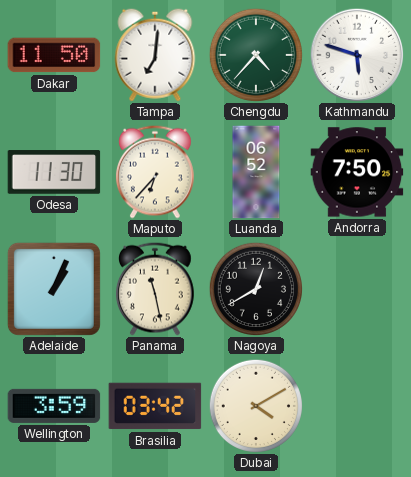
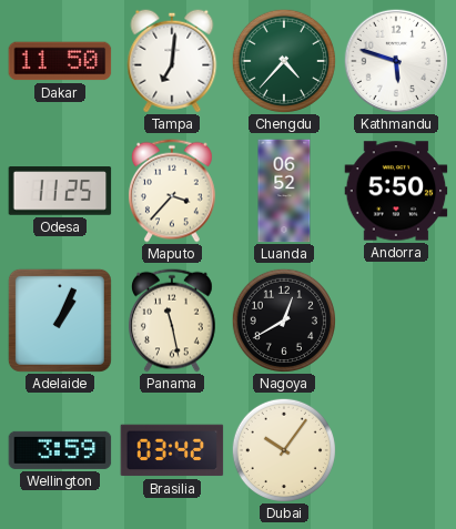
Odesa: 11:30 -> 11:25 (60, 191)
Maputo: 6:37 -> 3:37 (172, 191)
Andorra: 7:50 -> 5:50 (396, 191)
Dubai: 4:10 -> 10:06 (283, 449)
